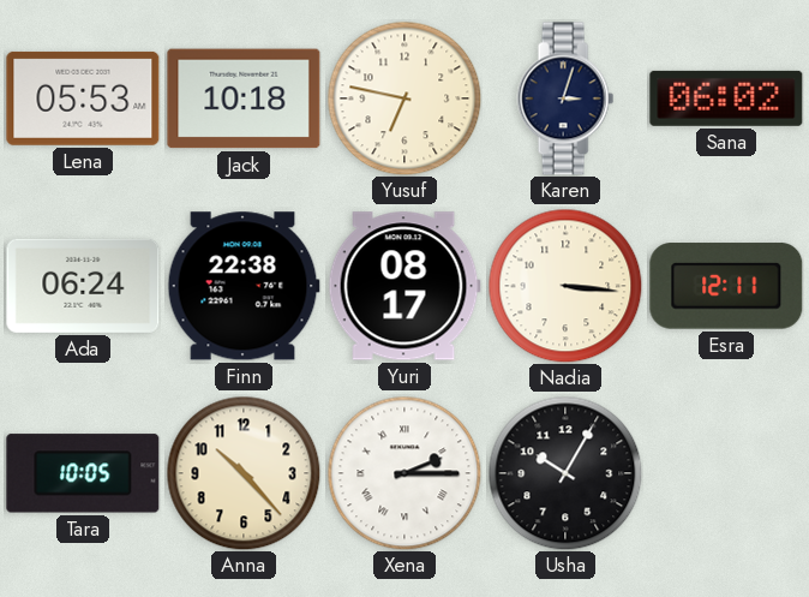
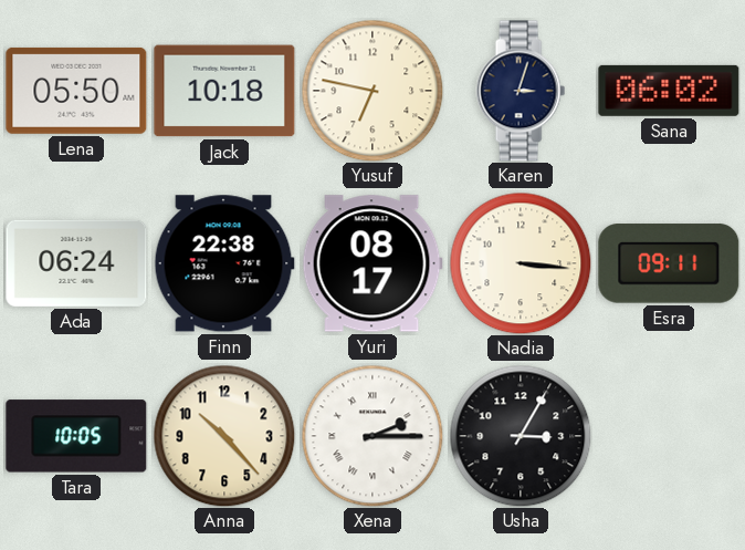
Lena: 05:53 -> 05:50 (76, 91)
Esra: 12:11 -> 09:11 (669, 263)
Usha: 10:05 -> 3:05 (521, 436)
